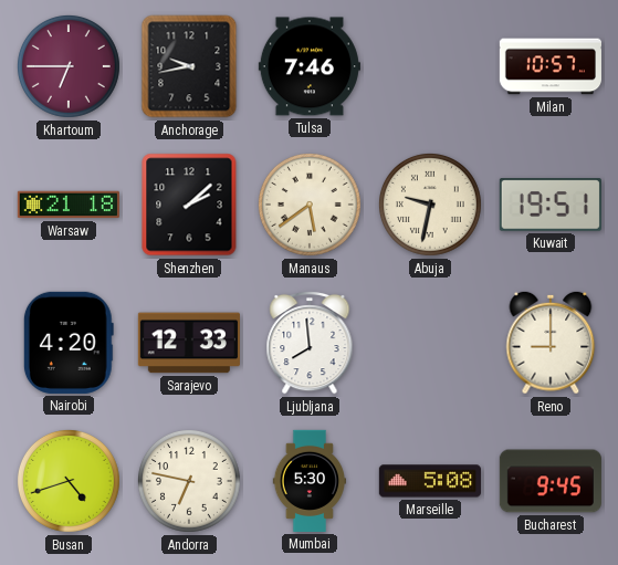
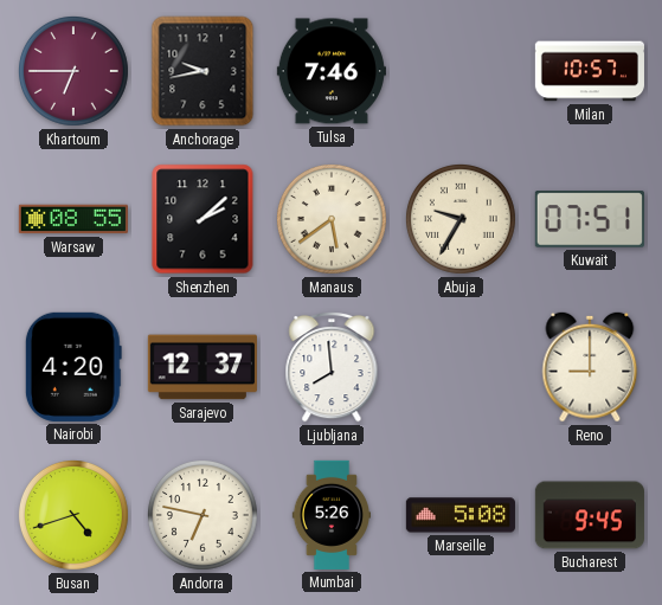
Warsaw: 21:18 -> 08:55 (73, 219)
Abuja: 9:32 -> 9:35 (461, 219)
Kuwait: 19:51 -> 07:51 (590, 219)
Sarajevo: 12:33 -> 12:37 (203, 367)
Mumbai: 5:30 -> 5:26 (330, 515)
